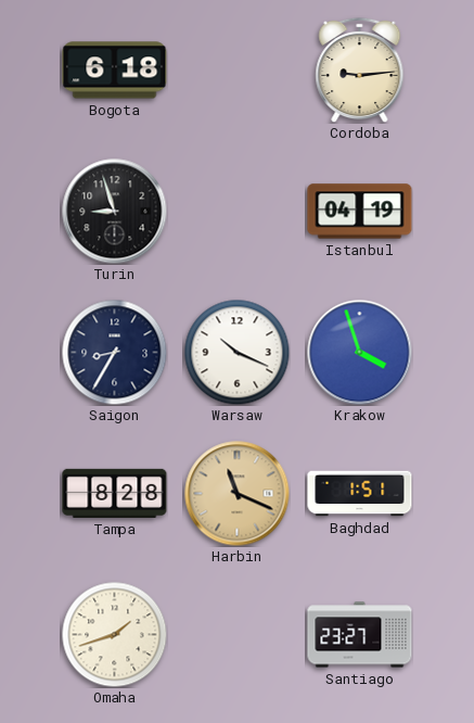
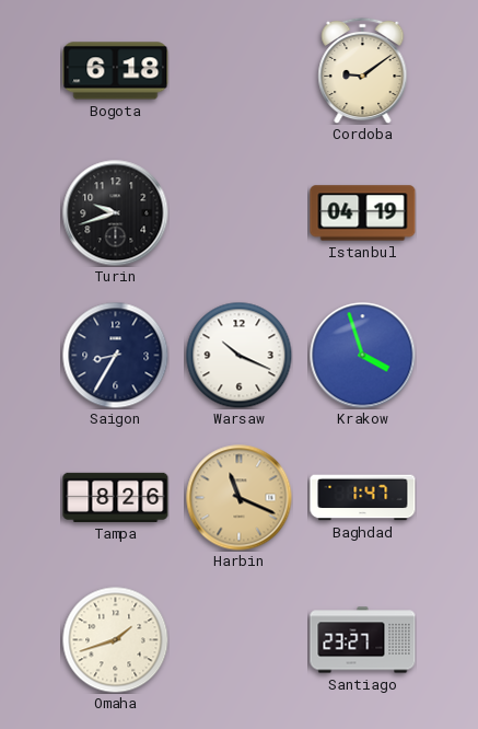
Cordoba: 9:14 -> 9:09 (363, 70)
Turin: 8:57 -> 9:42 (116, 213)
Tampa: 8:28 -> 8:26 (116, 497)
Baghdad: 1:51 -> 1:47 (363, 498)
